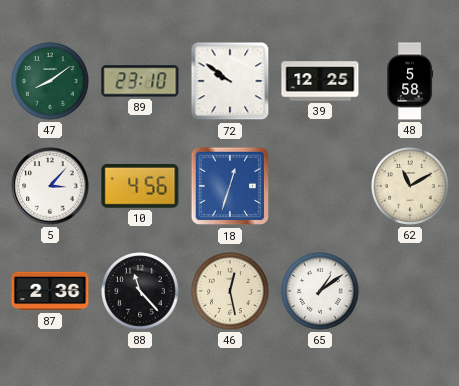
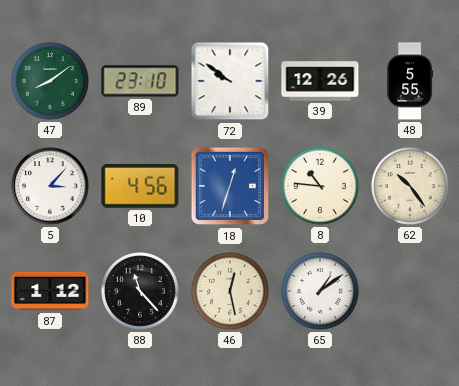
39: 12:25 -> 12:26 (320, 81)
48: 5:58 -> 5:55 (410, 81)
8: none -> 10:46 (321, 187)
62: 11:10 -> 10:24 (411, 187)
87: 2:36 -> 1:12 (50, 291)
